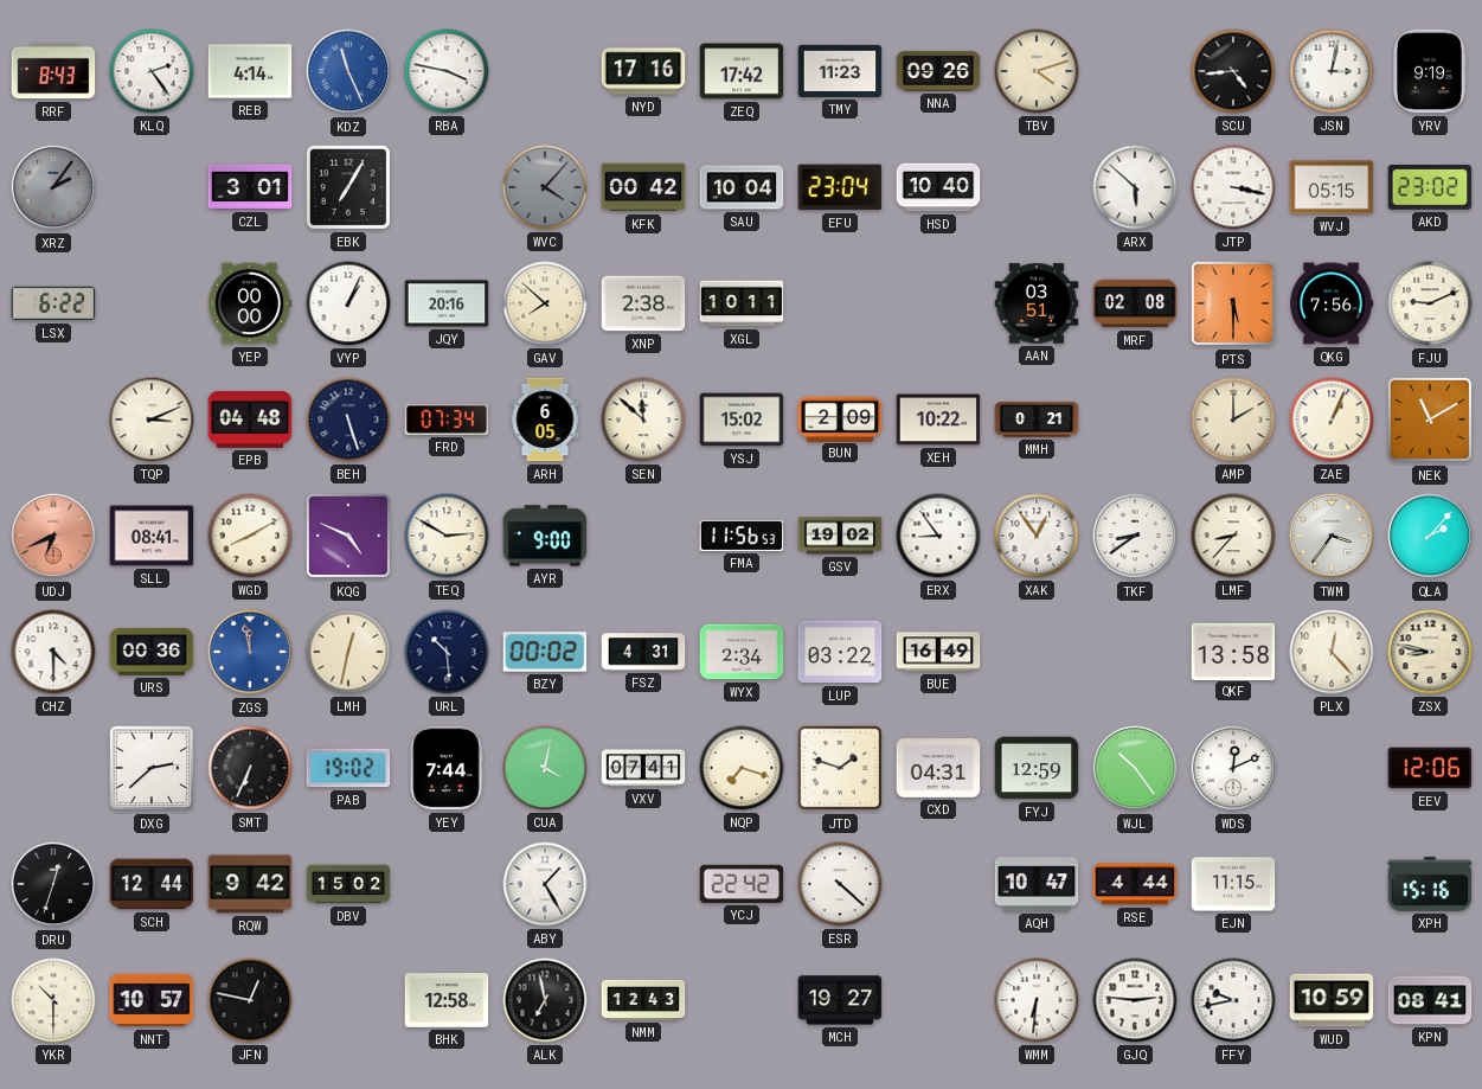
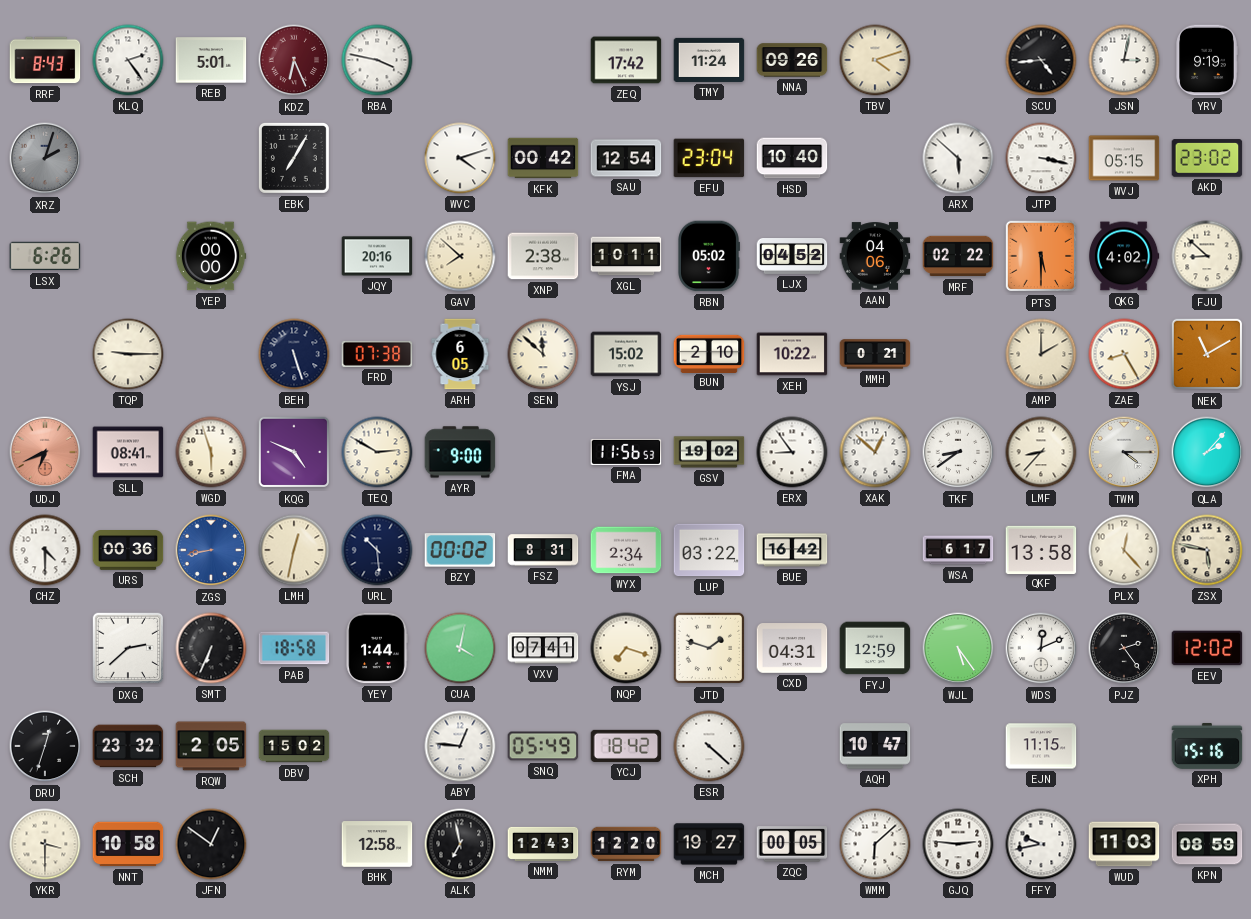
REB: 4:14 -> 5:01 (211, 60)
KDZ: 11:26 -> 6:26 (294, 60)
KDZ dial: blue -> burgundy (294, 60)
NYD: 17:16 -> none (643, 71)
TMY: 11:23 -> 11:24 (709, 60)
XRZ: 2:06 -> 2:03 (45, 158)
CZL: 3:01 -> none (250, 187)
WVC: 4:07 -> 4:12 (460, 158)
WVC dial: grey -> white (460, 158)
SAU: 10:04 -> 12:54 (626, 158)
LSX: 6:22 -> 6:26 (45, 256)
VYP: 1:04 -> none (348, 303)
RBN: none -> 05:02 (709, 256)
LJX: none -> 04:52 (792, 257)
AAN: 03:51 -> 04:06 (875, 256)
MRF: 02:08 -> 02:22 (958, 256)
QKG: 7:56 -> 4:02 (1124, 256)
FJU: 9:11 -> 8:52 (1207, 256)
TQP: 3:11 -> 9:15 (128, 354)
EPB: 04:48 -> none (250, 421)
FRD: 07:34 -> 07:38 (377, 354)
BUN: 2:09 -> 2:10 (709, 353)
ZAE: 1:04 -> 8:25 (1124, 354)
WGD: 8:10 -> 5:57 (211, 452)
XAK: 12:54 -> 12:52 (875, 452)
TWM: 3:36 -> 4:15 (1124, 452)
ZGS: 11:58 -> 8:43 (211, 550)
FSZ: 4:31 -> 8:31 (543, 550)
BUE: 16:49 -> 16:42 (792, 550)
WSA: none -> 6:17 (958, 550)
ZSX: 8:47 -> 5:47 (1207, 550)
PAB: 19:02 -> 18:58 (294, 648)
YEY: 7:44 -> 1:44 (377, 648)
WJL: 10:24 -> 5:24 (958, 648)
PJZ: none -> 2:24 (1124, 648)
EEV: 12:06 -> 12:02 (1207, 648)
SCH: 12:44 -> 23:32 (128, 746)
RQW: 9:42 -> 2:05 (211, 746)
ABY: 1:25 -> 12:46 (460, 746)
SNQ: none -> 05:49 (543, 746)
YCJ: 22:42 -> 18:42 (626, 746)
RSE: 4:44 -> none (1135, 884)
YKR: 10:30 -> 3:30 (45, 844)
NNT: 10:57 -> 10:58 (128, 844)
JFN: 12:47 -> 12:51 (211, 844)
RYM: none -> 12:20 (626, 844)
ZQC: none -> 00:05 (792, 844)
WMM: 6:31 -> 6:08 (875, 844)
WUD: 10:59 -> 11:03 (1124, 844)
KPN: 08:41 -> 08:59 (1207, 844)
